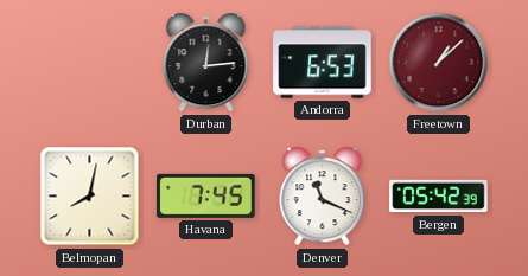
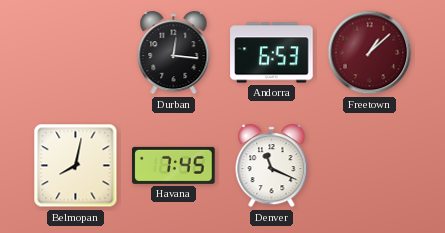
Durban: 12:14 -> 12:16 (174, 53)
Bergen: 05:42 -> none (439, 197)
